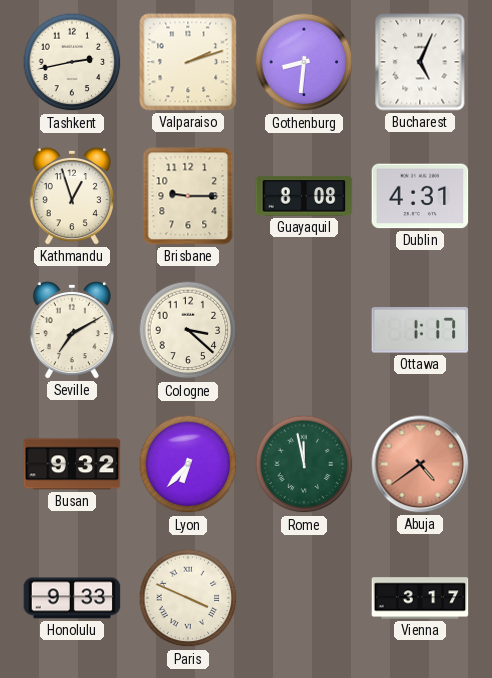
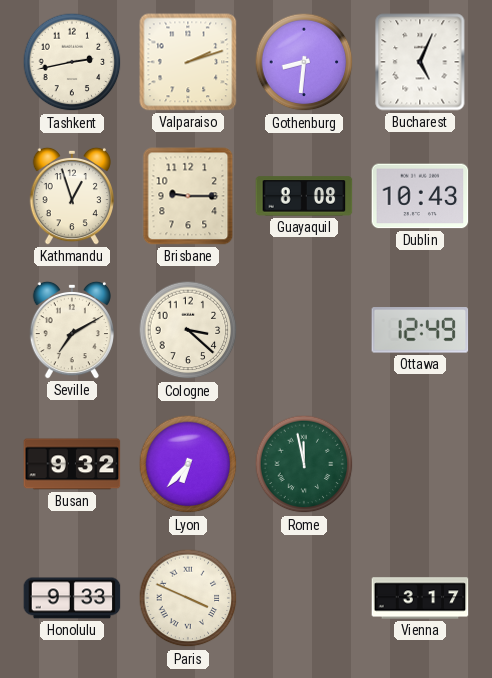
Dublin: 4:31 -> 10:43 (420, 196)
Ottawa: 1:17 -> 12:49 (420, 330)
Abuja: 4:39 -> none (420, 464)
